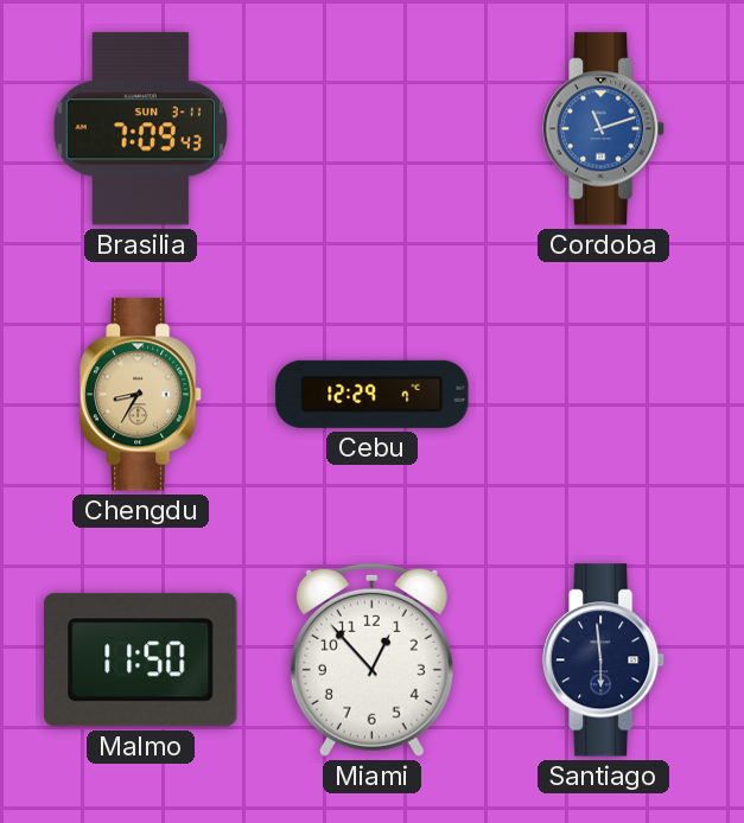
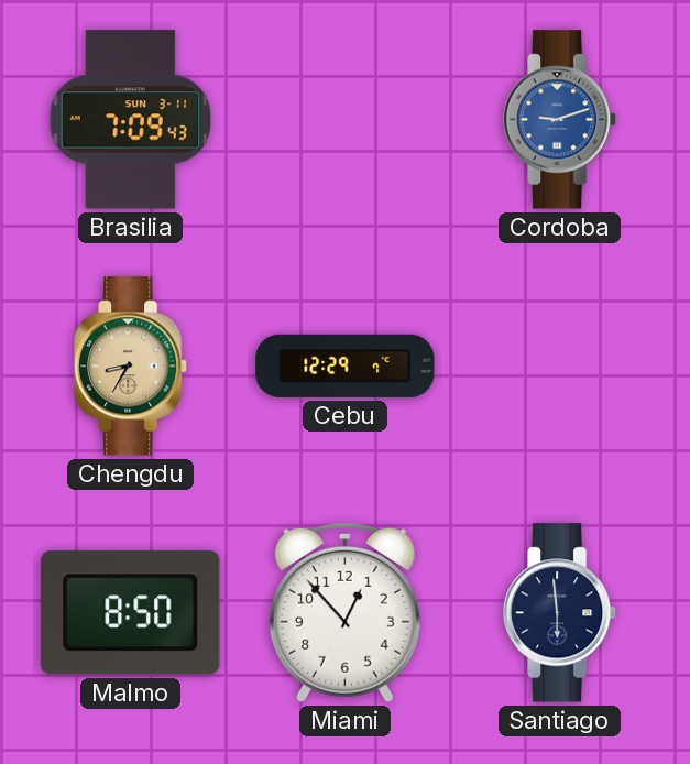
Cordoba: 11:12 -> 9:12 (560, 120)
Malmo: 11:50 -> 8:50 (131, 613)
